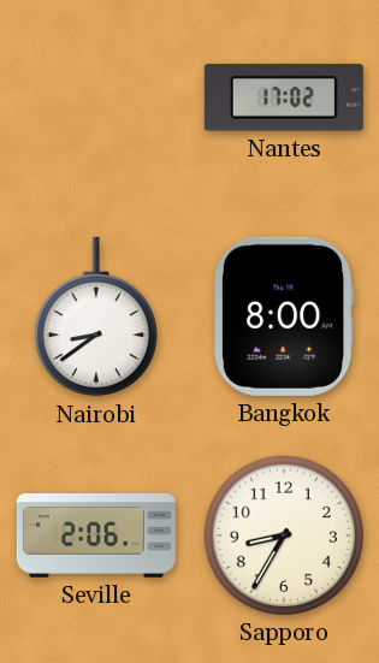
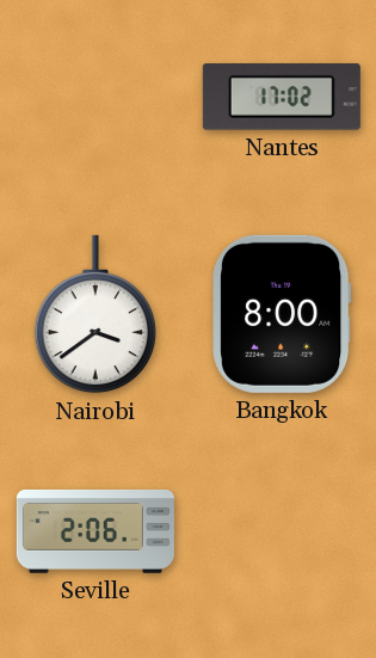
Nairobi: 8:39 -> 3:39 (95, 314)
Sapporo: 8:35 -> none (284, 535)
